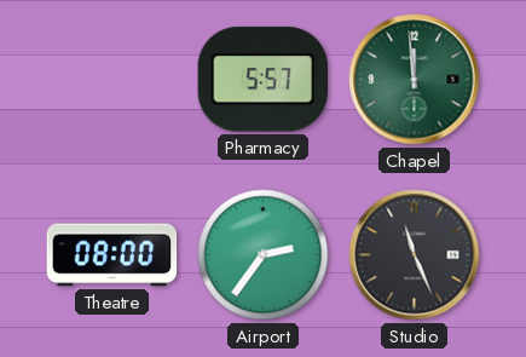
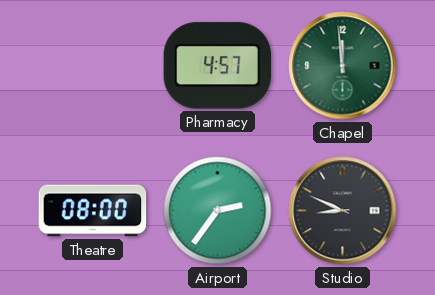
Pharmacy: 5:57 -> 4:57 (218, 66)
Studio: 11:26 -> 8:49 (343, 211)
